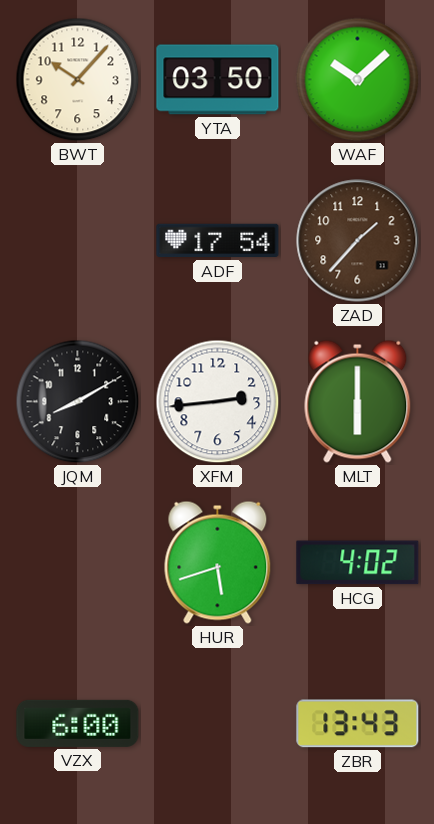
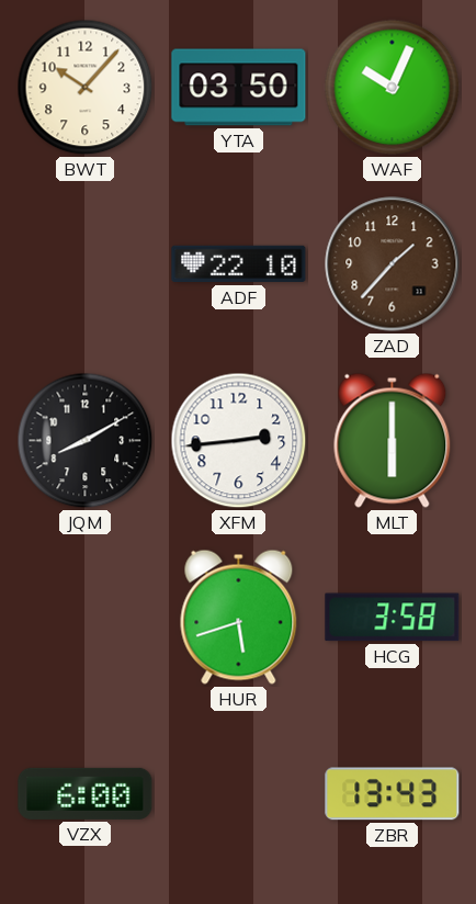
WAF: 10:08 -> 10:04 (393, 88)
ADF: 17:54 -> 22:10 (239, 264)
HCG: 4:02 -> 3:58 (393, 618)
